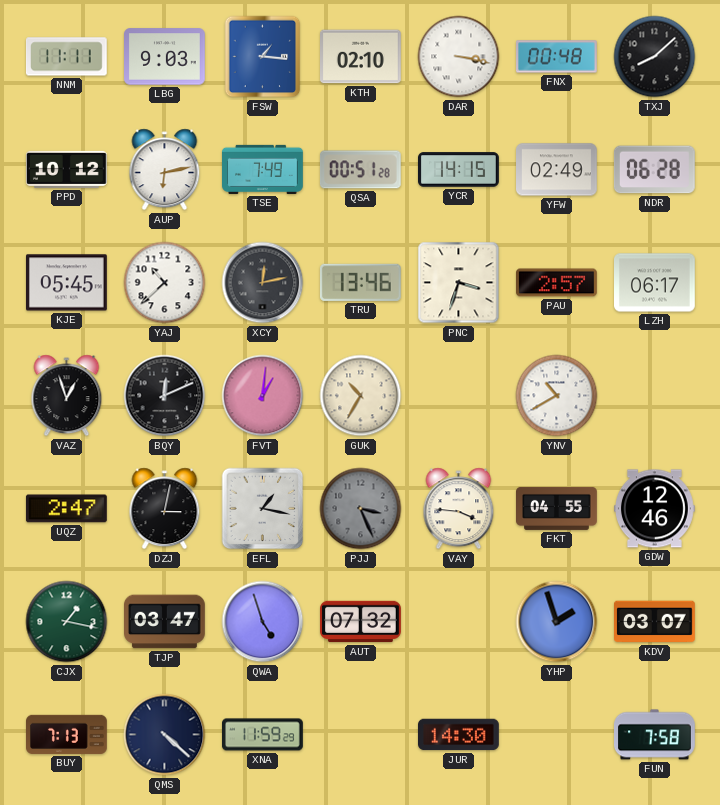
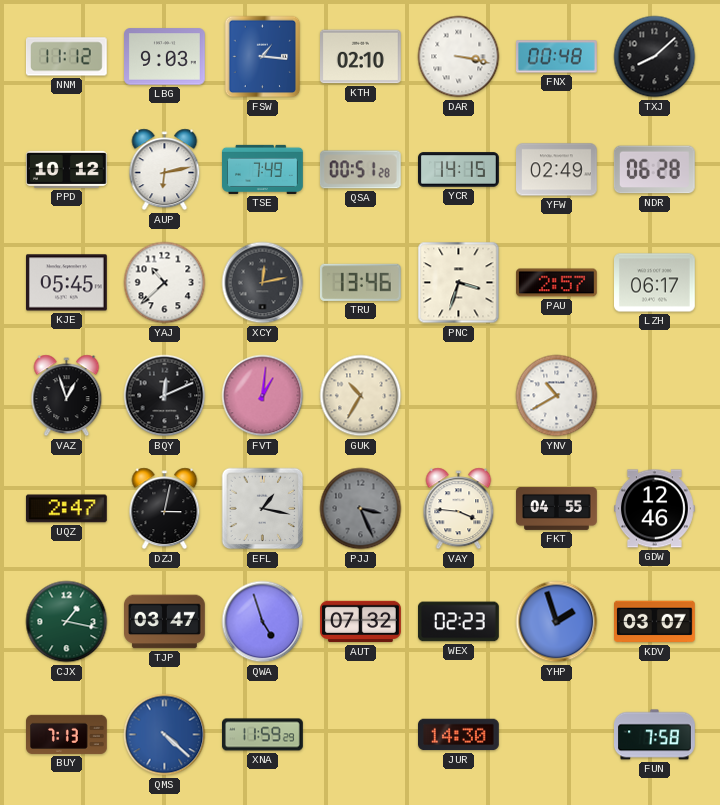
NNM: 11:11 -> 11:12 (66, 57)
WEX: none -> 02:23 (459, 622)
QMS dial: navy -> blue (165, 735)
